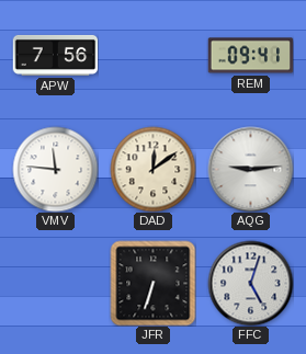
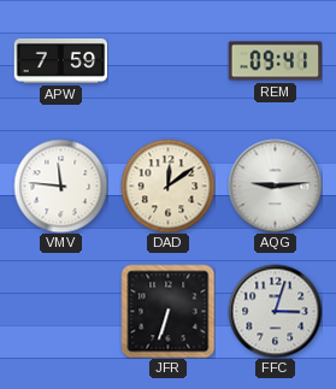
APW: 7:56 -> 7:59 (60, 60)
FFC: 5:03 -> 3:03 (275, 311)
